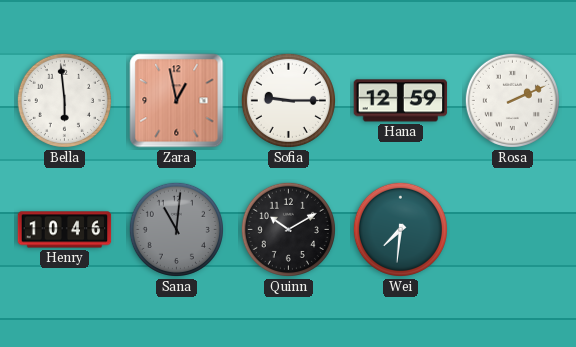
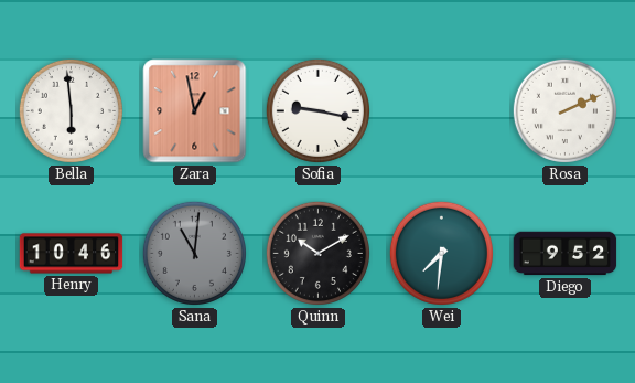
Sofia: 9:15 -> 9:17 (317, 110)
Hana: 12:59 -> none (401, 101)
Diego: none -> 9:52 (566, 254)
